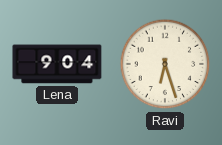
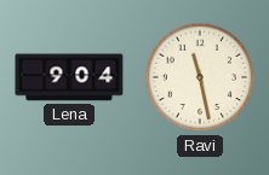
Ravi: 6:27 -> 11:28 (200, 77)
